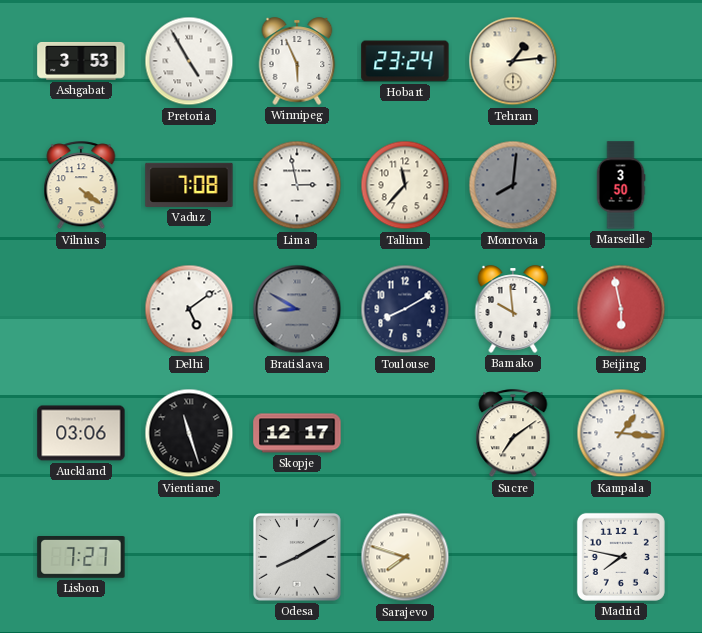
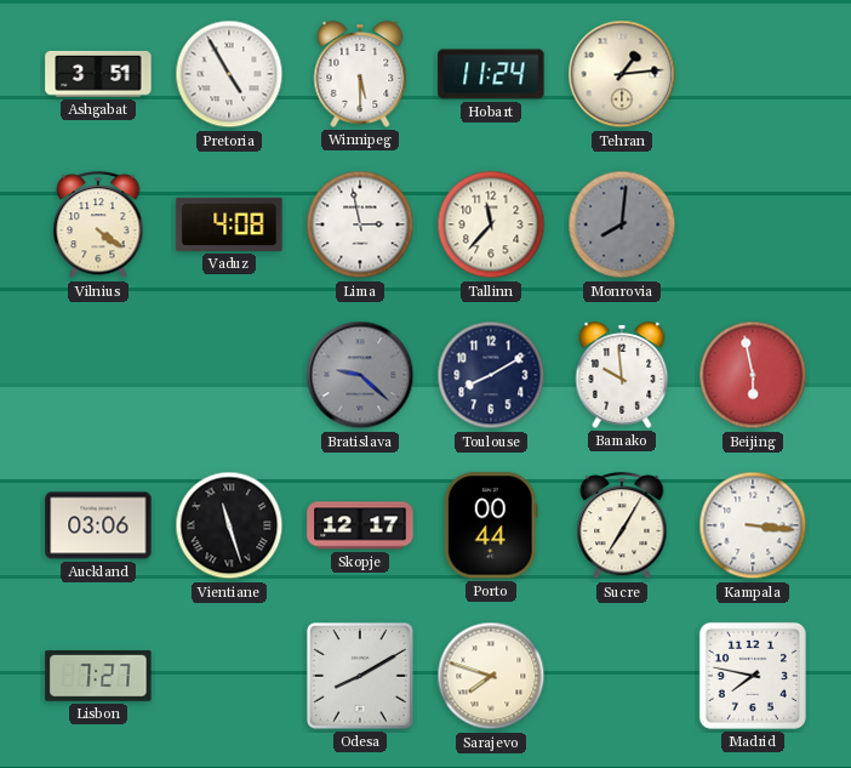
Ashgabat: 3:53 -> 3:51 (98, 74)
Winnipeg: 5:56 -> 5:30 (360, 74)
Hobart: 23:24 -> 11:24 (491, 74)
Vaduz: 7:08 -> 4:08 (229, 224)
Marseille: 3:50 -> none (621, 185)
Delhi: 5:09 -> none (189, 309)
Bratislava: 8:50 -> 9:22 (360, 375)
Porto: none -> 00:44 (491, 525)
Sucre: 7:09 -> 7:05 (622, 527)
Kampala: 1:16 -> 3:16 (753, 525)
